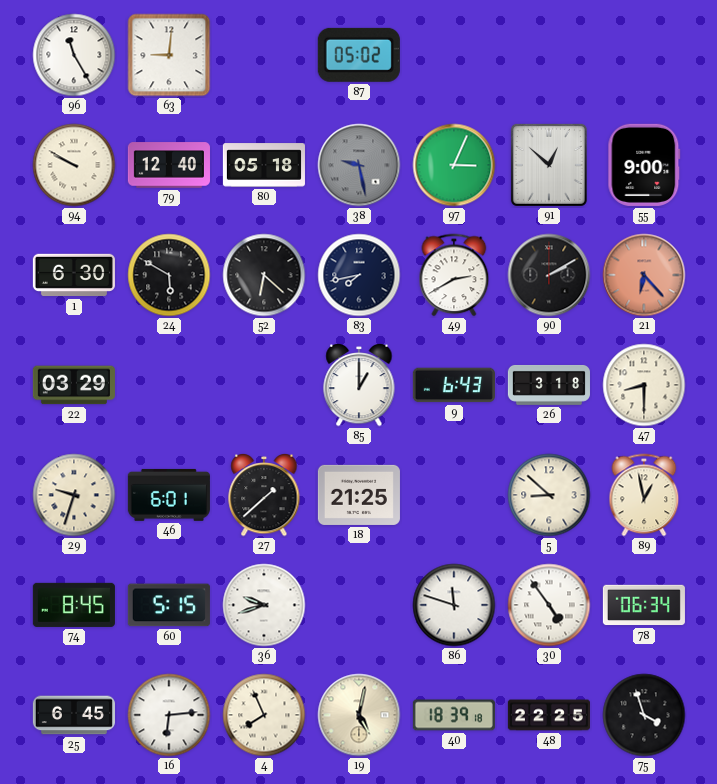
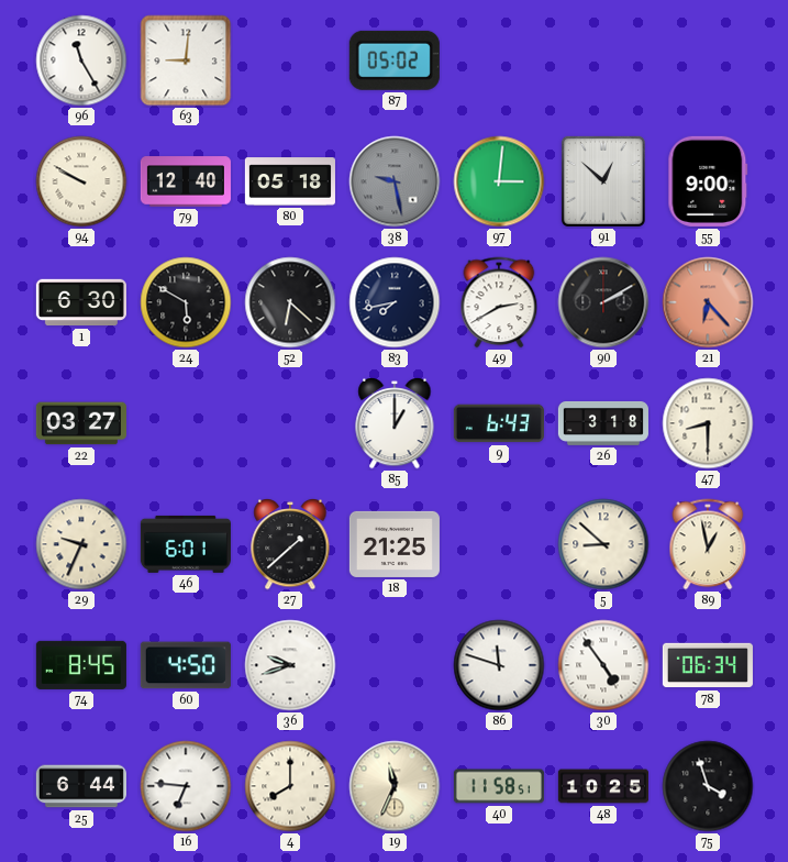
97: 3:04 -> 3:01 (499, 181)
22: 03:29 -> 03:27 (81, 423)
29: 9:33 -> 9:34 (81, 544)
60: 5:15 -> 4:50 (186, 665)
25: 6:45 -> 6:44 (81, 786)
16: 6:14 -> 6:46 (186, 786)
4: 7:56 -> 8:00 (290, 786)
19: 5:02 -> 11:34 (395, 786)
40: 18:39 -> 11:58 (499, 786)
48: 22:25 -> 10:25 (603, 786)
